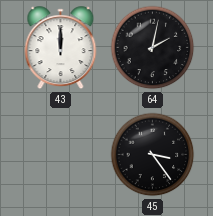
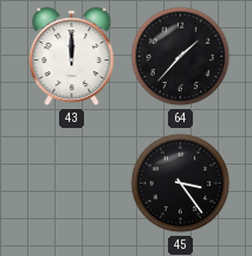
64: 2:02 -> 1:37 (181, 57)
